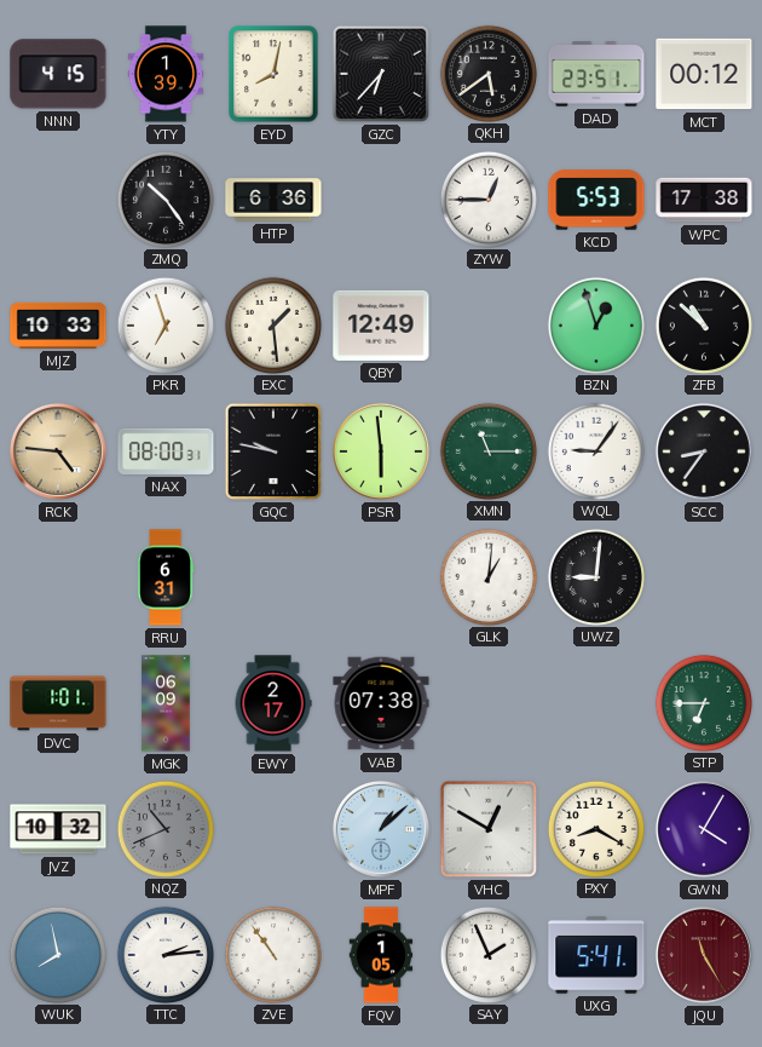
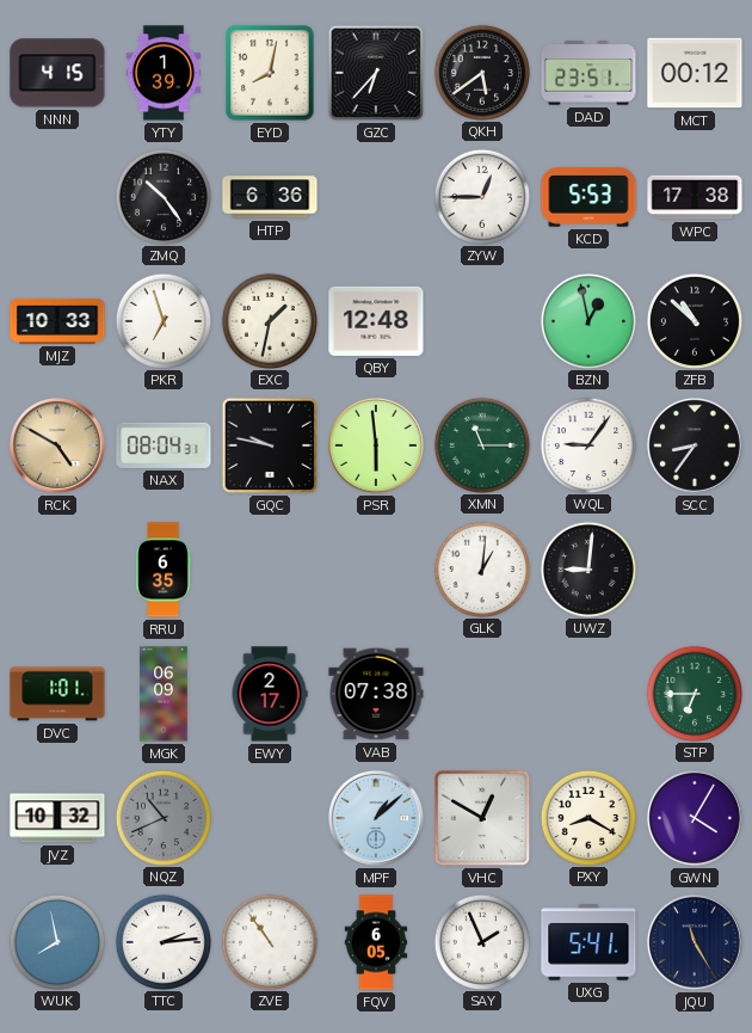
EXC: 1:29 -> 1:32 (269, 320)
QBY: 12:49 -> 12:48 (376, 321)
BZN: 12:57 -> 12:58 (587, 320)
RCK: 4:46 -> 4:50 (57, 445)
NAX: 08:00 -> 08:04 (164, 445)
RRU: 6:31 -> 6:35 (164, 570)
FQV: 1:05 -> 6:05 (376, 942)
JQU dial: burgundy -> navy (695, 942)
